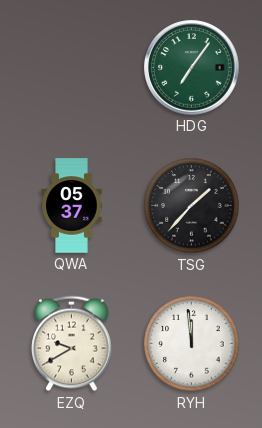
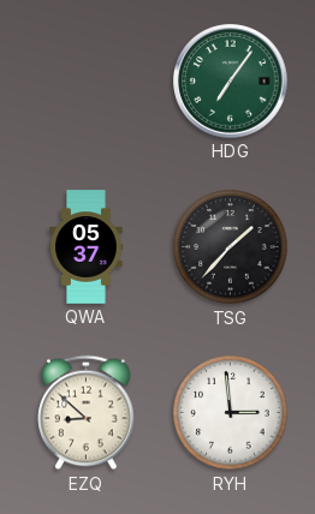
EZQ: 9:40 -> 8:52 (87, 413)
RYH: 11:59 -> 2:59 (231, 413)
